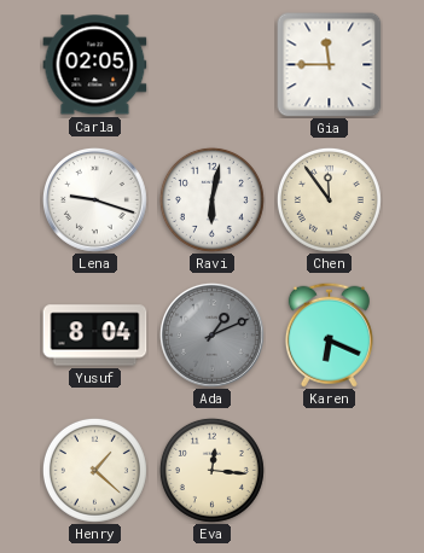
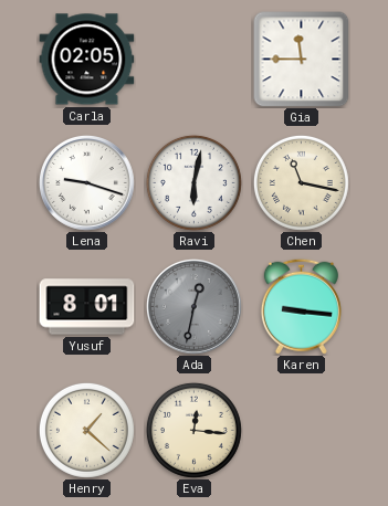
Chen: 11:54 -> 11:17 (301, 182)
Yusuf: 8:04 -> 8:01 (87, 307)
Ada: 1:11 -> 12:32 (193, 306)
Karen: 6:19 -> 9:16 (301, 306)
